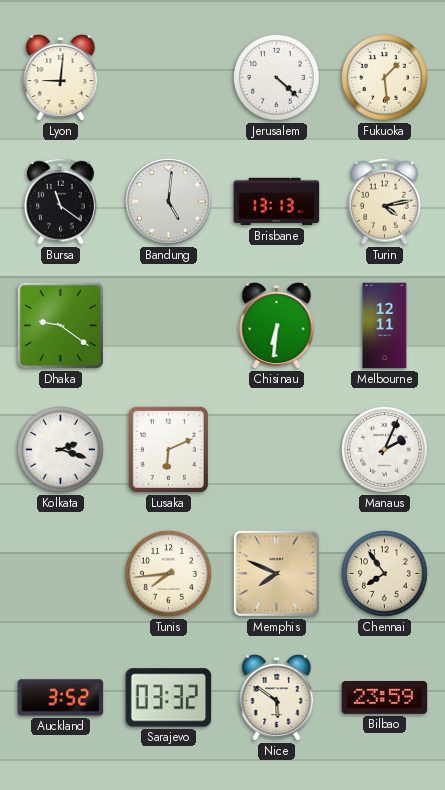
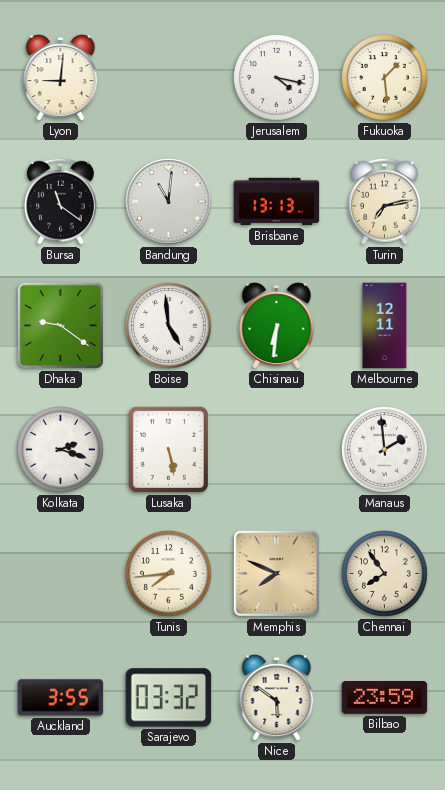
Jerusalem: 4:22 -> 4:17 (277, 78)
Bandung: 5:01 -> 11:01 (169, 202)
Turin: 4:13 -> 7:13 (384, 201)
Boise: none -> 4:59 (169, 326)
Lusaka: 6:11 -> 5:28 (168, 449)
Manaus: 2:04 -> 1:59 (385, 450)
Auckland: 3:52 -> 3:55 (61, 698)
